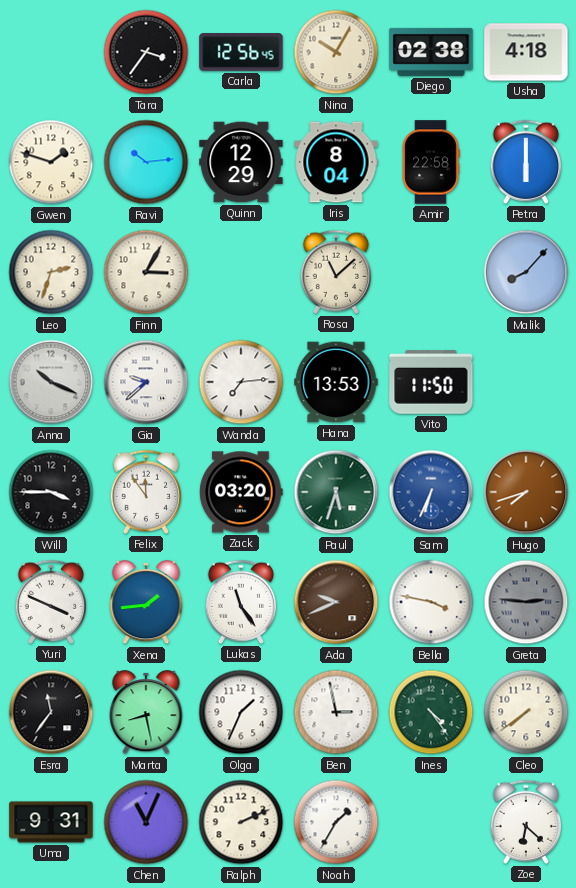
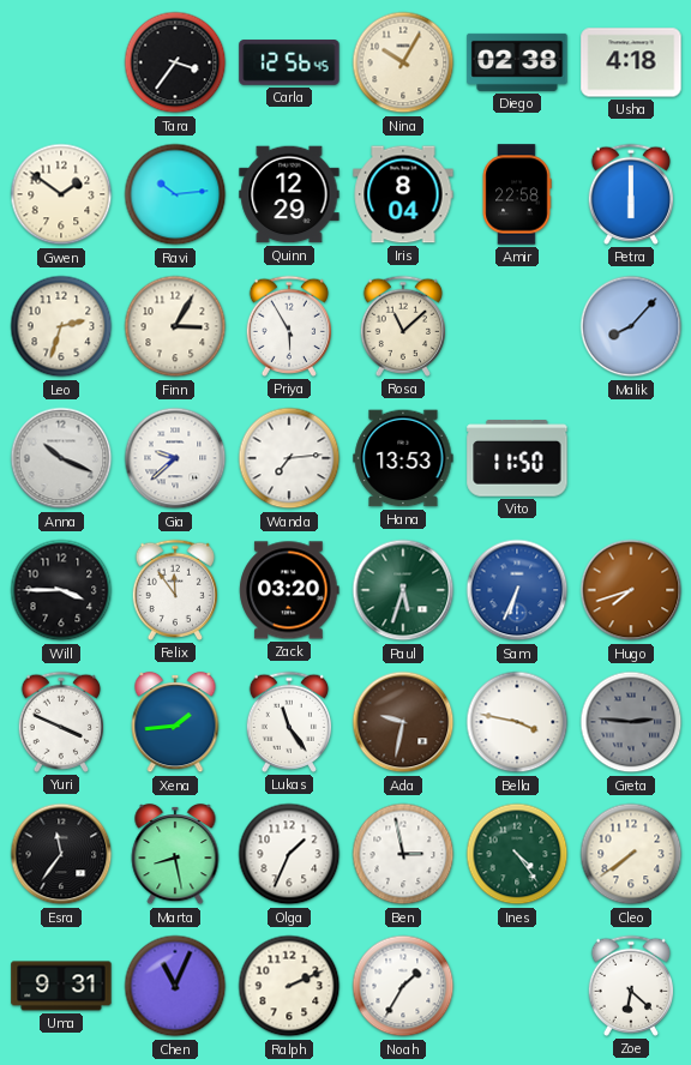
Gwen: 1:48 -> 1:51 (61, 194)
Priya: none -> 5:55 (288, 326)
Ada: 9:41 -> 9:32 (403, 722)
